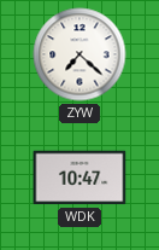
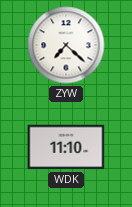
WDK: 10:47 -> 11:10 (66, 147)
